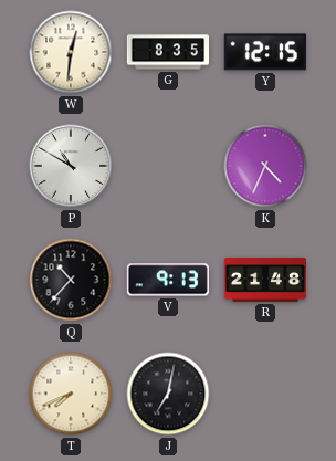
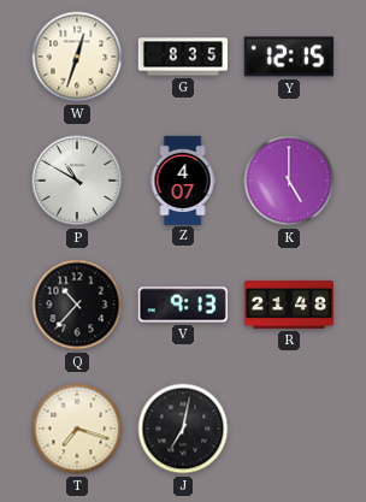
W: 12:31 -> 12:33 (77, 57)
Z: none -> 4:07 (183, 179)
K: 4:34 -> 5:00 (289, 181)
T: 7:41 -> 7:18 (77, 429)
